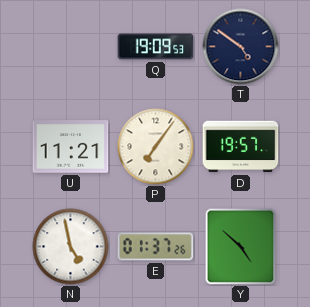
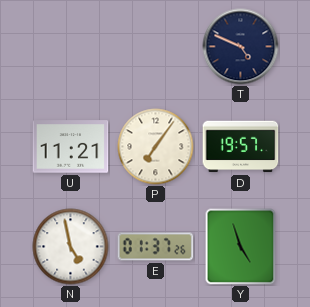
Q: 19:09 -> none (156, 47)
T: 4:51 -> 4:49 (241, 47)
Y: 4:52 -> 4:57 (241, 247)
